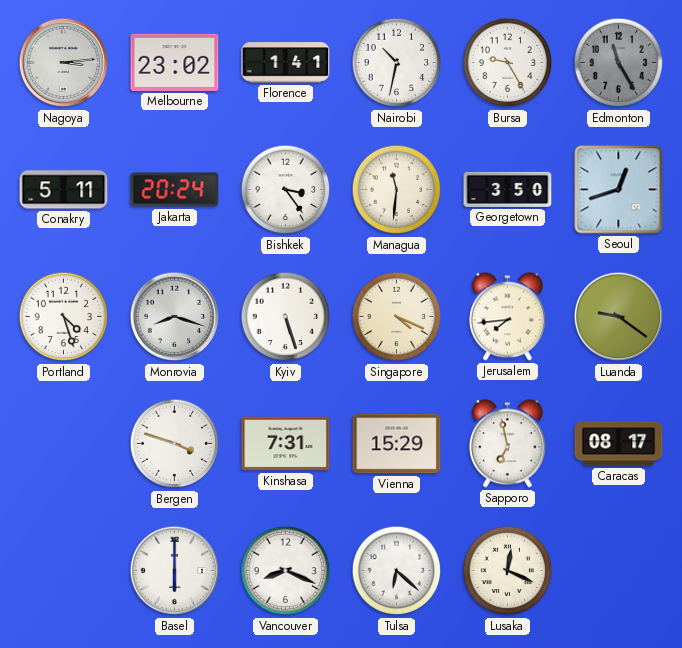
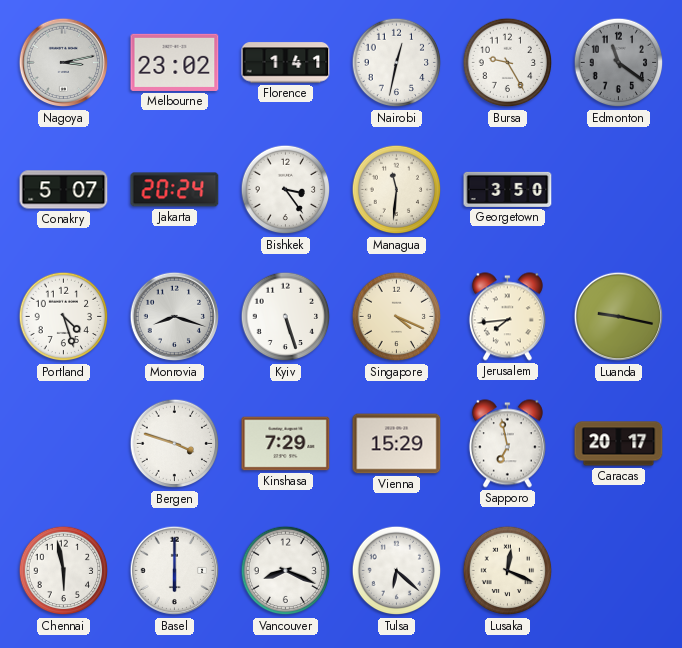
Nagoya: 3:14 -> 3:13 (64, 63)
Nairobi: 10:32 -> 12:32 (397, 63)
Edmonton: 11:25 -> 11:21 (619, 63)
Conakry: 5:11 -> 5:07 (64, 190)
Seoul: 12:42 -> none (619, 190)
Luanda: 9:21 -> 9:17 (619, 317)
Kinshasa: 7:31 -> 7:29 (286, 444)
Caracas: 08:17 -> 20:17 (619, 444)
Chennai: none -> 5:58 (64, 571)
